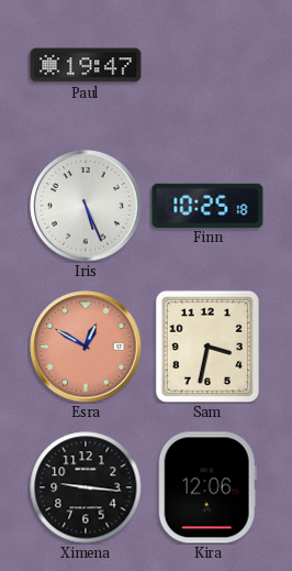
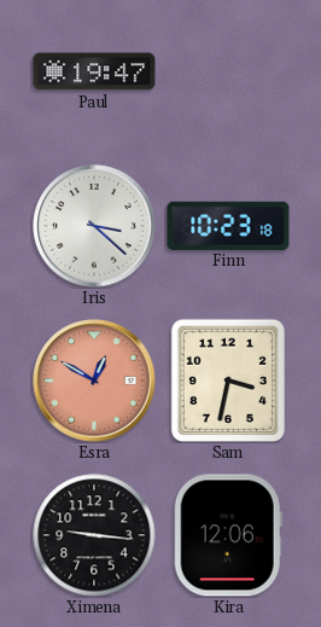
Iris: 5:26 -> 3:22 (94, 226)
Finn: 10:25 -> 10:23 (228, 225)
